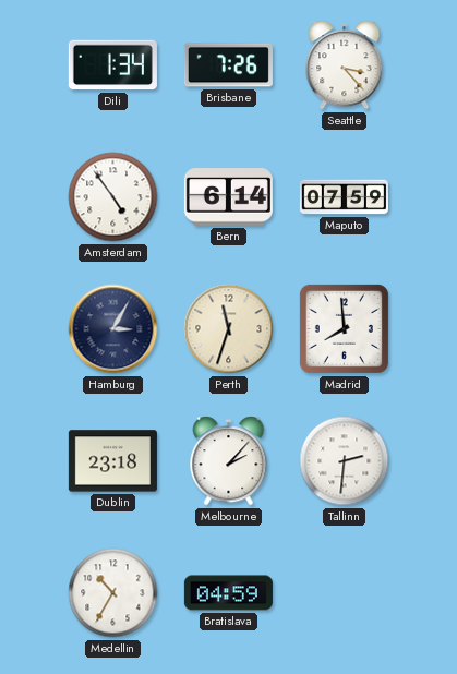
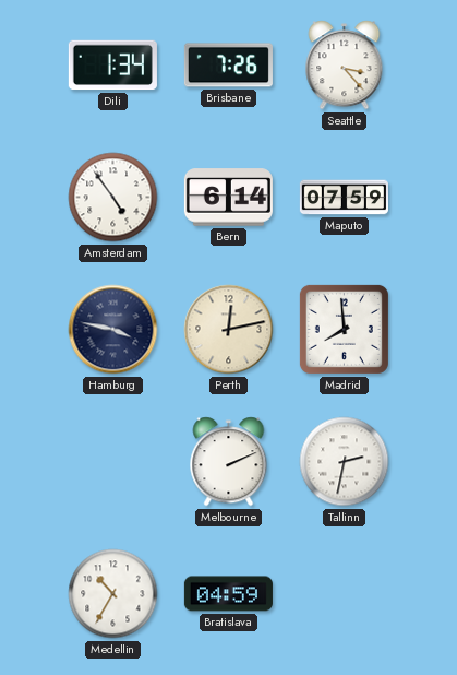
Hamburg: 3:05 -> 3:47 (113, 330)
Perth: 11:33 -> 12:13 (229, 330)
Dublin: 23:18 -> none (112, 461)
Melbourne: 2:07 -> 2:11 (229, 462)
Tallinn: 2:31 -> 2:32 (345, 462)
